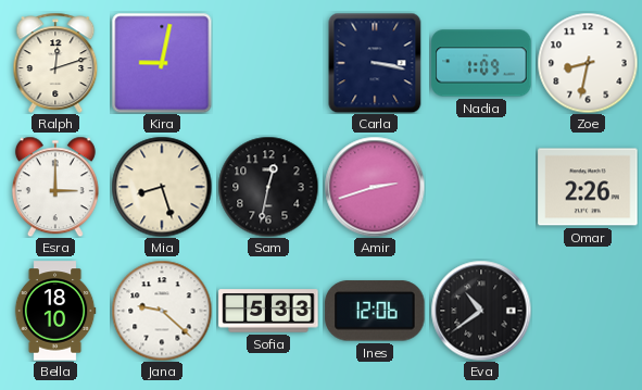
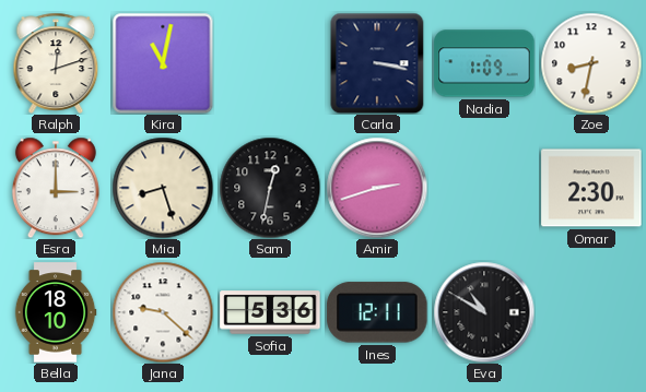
Kira: 9:02 -> 11:02 (163, 63)
Omar: 2:26 -> 2:30 (591, 188)
Sofia: 5:33 -> 5:36 (270, 312)
Ines: 12:06 -> 12:11 (377, 312)
Eva: 10:39 -> 10:50 (484, 312)
